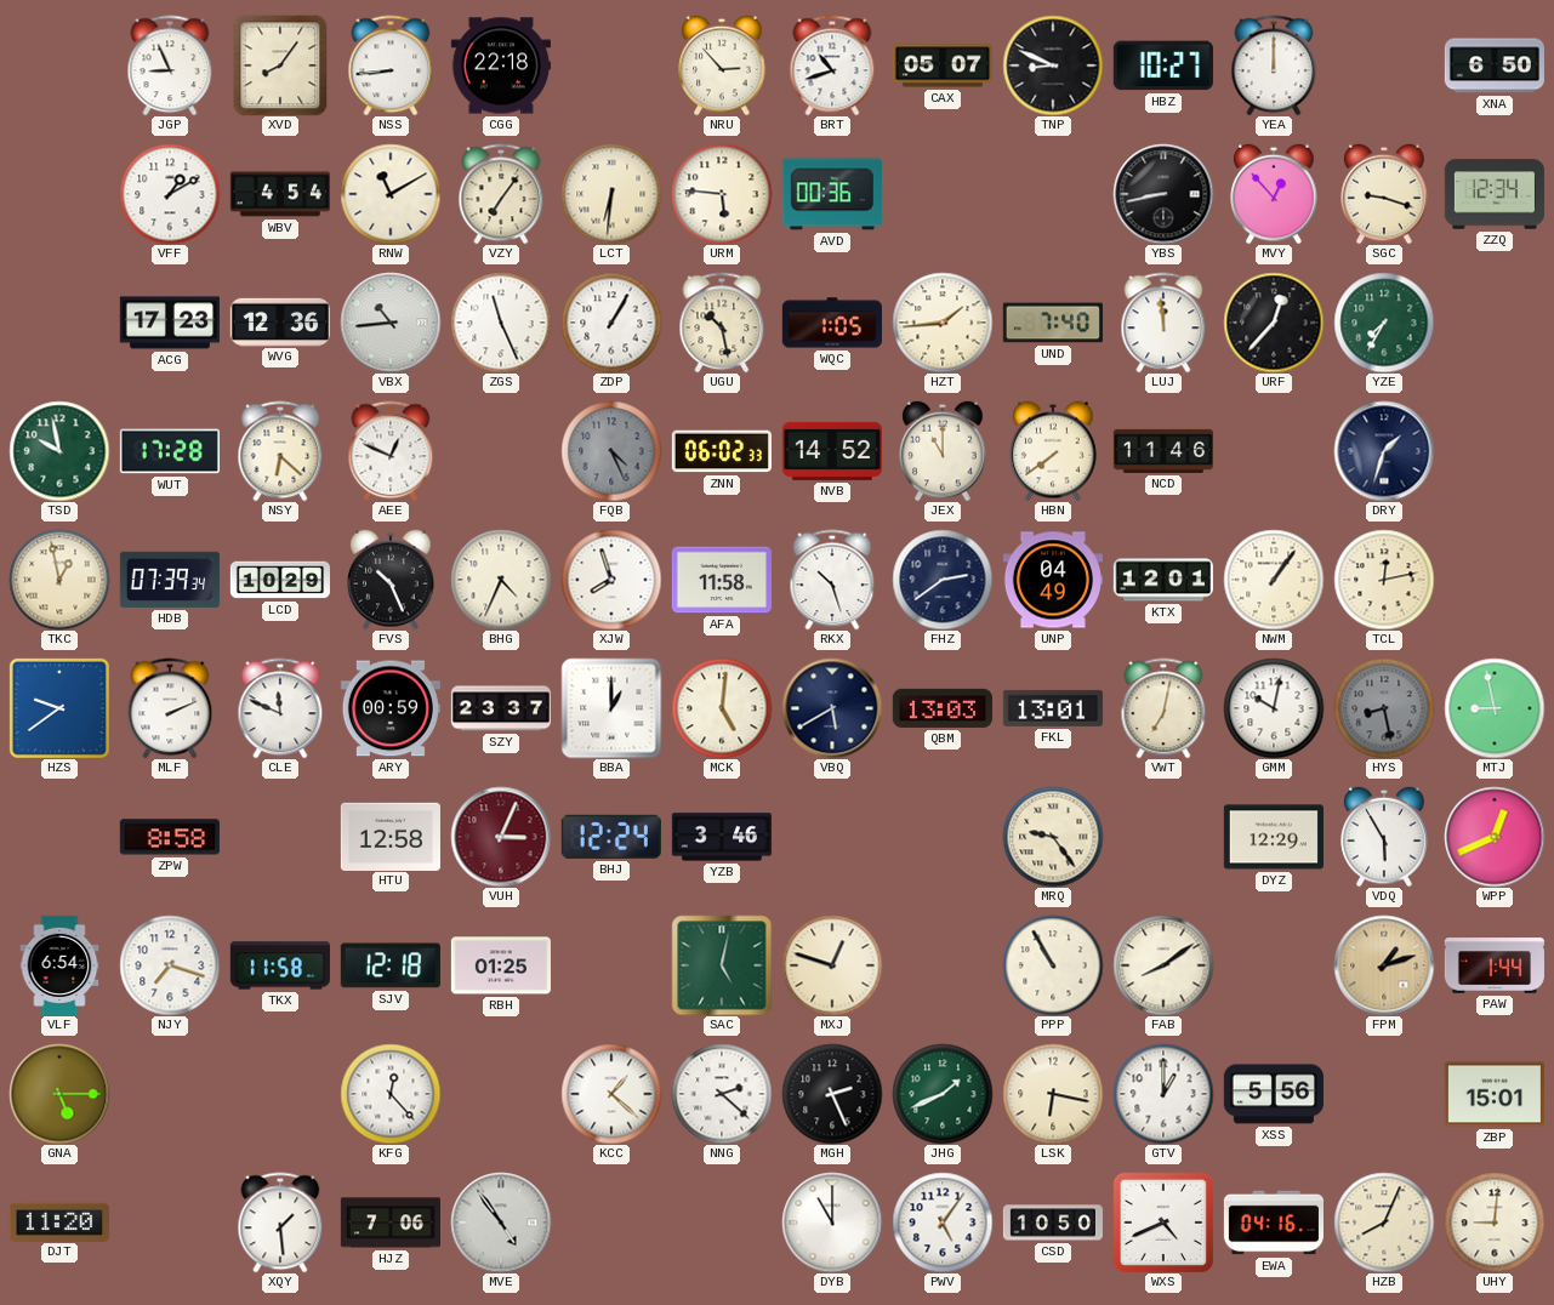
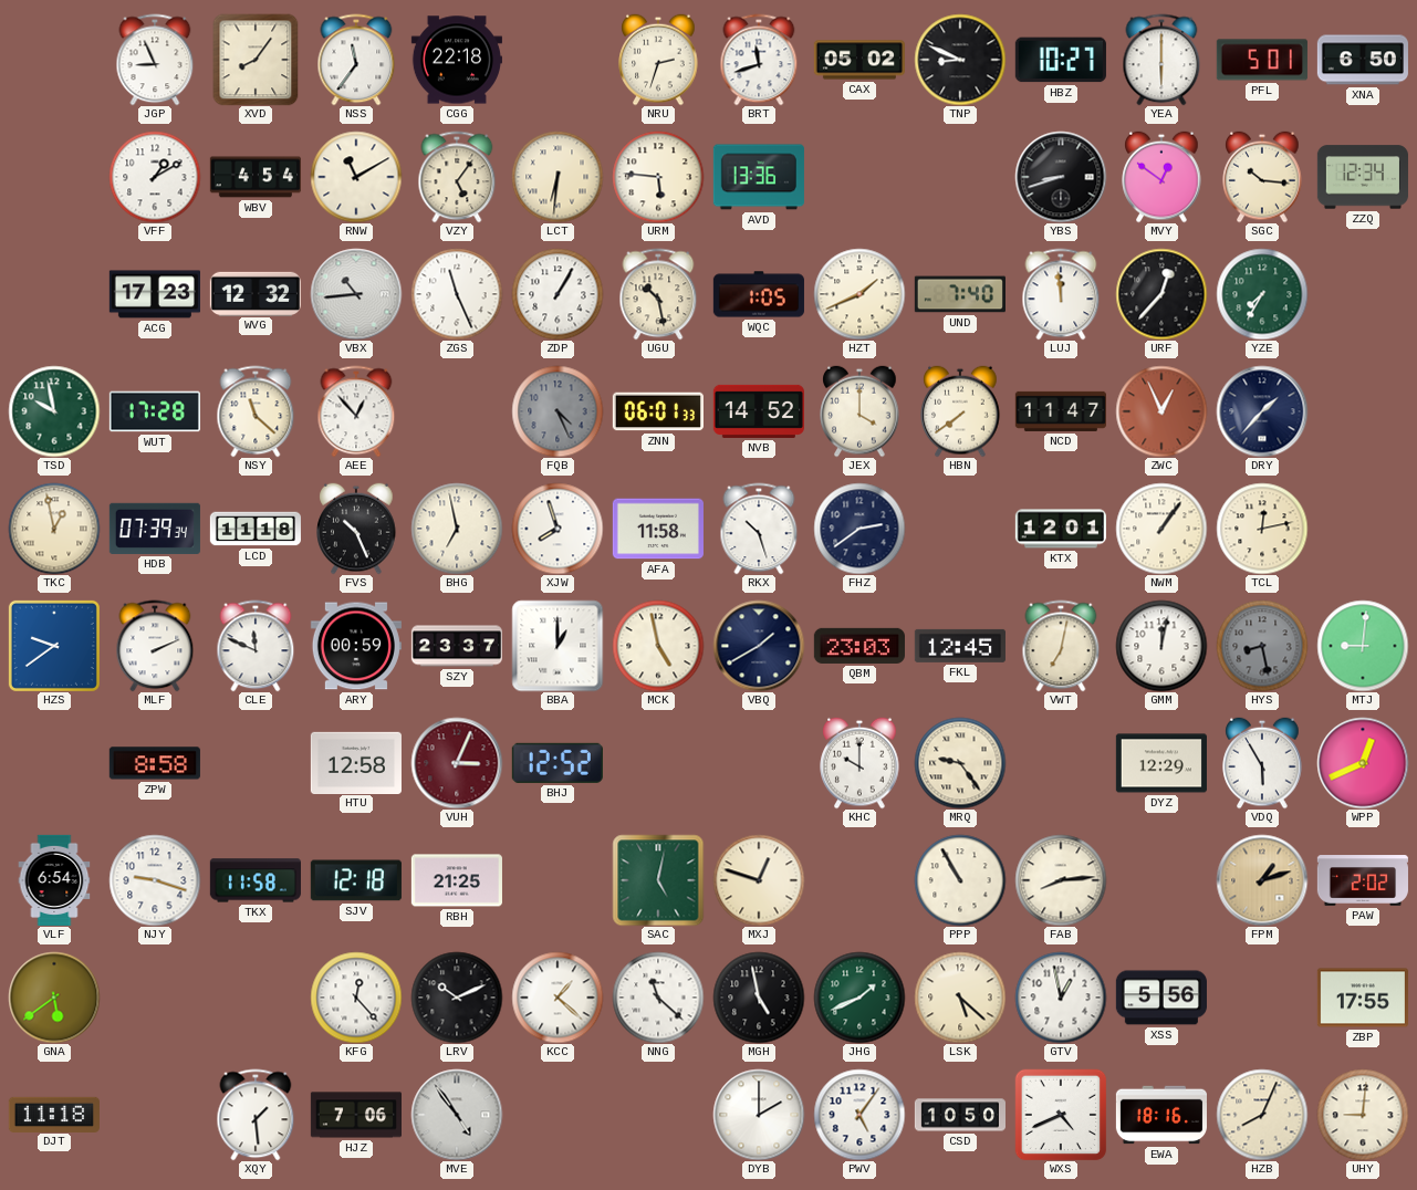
NSS: 8:44 -> 11:36 (356, 60)
NRU: 2:53 -> 2:33 (658, 60)
BRT: 10:42 -> 11:42 (759, 60)
CAX: 05:07 -> 05:02 (859, 60)
YEA: 12:00 -> 6:00 (1161, 60)
PFL: none -> 5:01 (1262, 60)
VZY: 7:06 -> 5:06 (457, 177)
AVD: 00:36 -> 13:36 (759, 177)
YBS: 8:43 -> 8:42 (1061, 177)
MVY: 12:53 -> 12:51 (1161, 177)
SGC: 9:18 -> 10:16 (1262, 177)
WVG: 12:36 -> 12:32 (256, 293)
HZT: 1:44 -> 1:41 (859, 294)
NSY: 6:22 -> 11:22 (256, 411)
AEE: 12:49 -> 12:53 (356, 411)
ZNN: 06:02 -> 06:01 (658, 411)
JEX: 11:00 -> 4:00 (859, 411)
NCD: 11:46 -> 11:47 (1061, 411)
ZWC: none -> 12:56 (1161, 411)
DRY: 1:33 -> 1:37 (1262, 411)
LCD: 10:29 -> 11:18 (256, 529)
BHG: 4:34 -> 6:58 (457, 529)
UNP: 04:49 -> none (1053, 580)
MCK: 5:01 -> 4:58 (658, 646)
VBQ: 5:40 -> 1:40 (759, 646)
QBM: 13:03 -> 23:03 (859, 646)
FKL: 13:01 -> 12:45 (960, 646)
GMM: 10:02 -> 12:02 (1161, 646)
MTJ: 8:58 -> 9:01 (1363, 646)
BHJ: 12:24 -> 12:52 (558, 763)
YZB: 3:46 -> none (722, 837)
KHC: none -> 10:00 (859, 763)
NJY: 7:18 -> 9:18 (155, 880)
RBH: 01:25 -> 21:25 (457, 880)
FAB: 8:09 -> 8:14 (1061, 880)
PAW: 1:44 -> 2:02 (1363, 880)
GNA: 5:15 -> 5:39 (54, 998)
LRV: none -> 10:11 (457, 998)
NNG: 2:22 -> 11:22 (658, 998)
MGH: 2:26 -> 4:58 (759, 998)
LSK: 6:17 -> 5:22 (960, 998)
GTV: 1:00 -> 12:58 (1061, 998)
ZBP: 15:01 -> 17:55 (1363, 998)
DJT: 11:20 -> 11:18 (54, 1114)
DYB: 11:00 -> 2:00 (759, 1115)
EWA: 04:16 -> 18:16 (1160, 1115)
